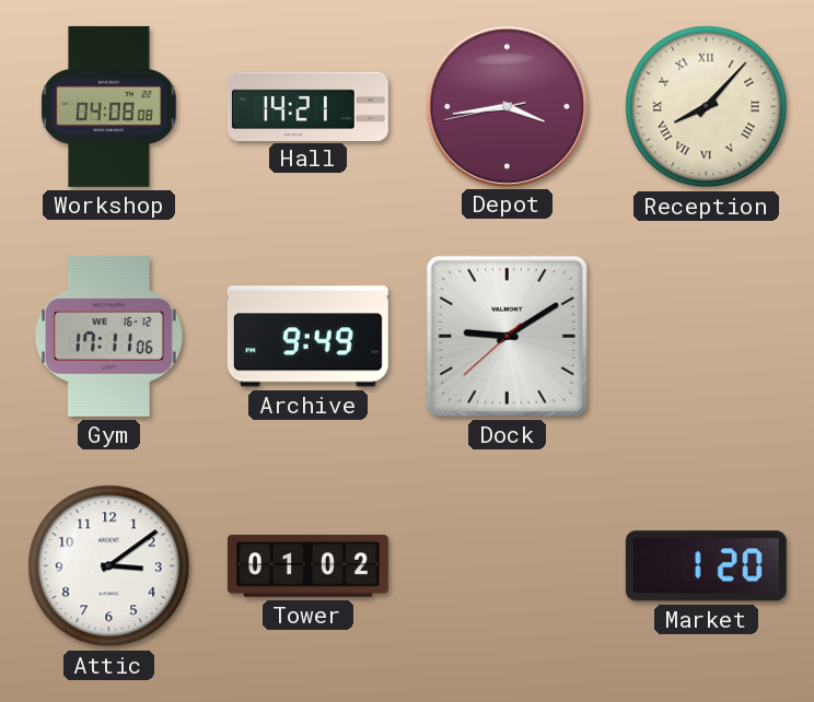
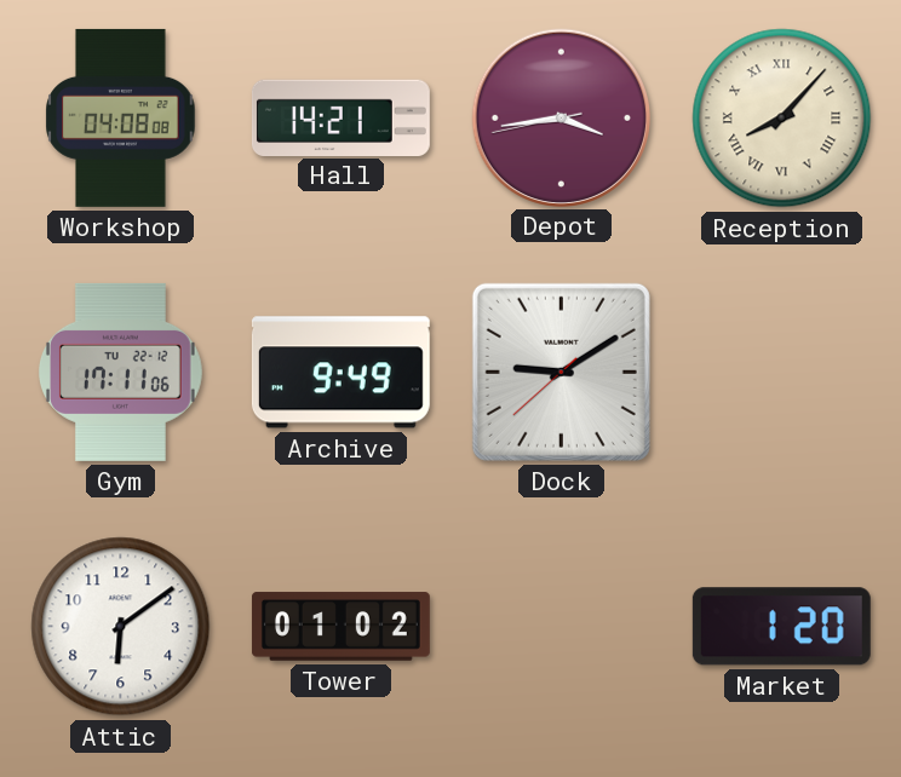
Gym date: WE 16-12 -> TU 22-12 (120, 372)
Attic: 3:09 -> 6:09 (121, 627)
